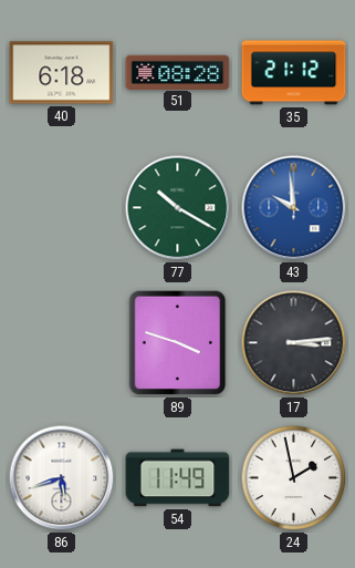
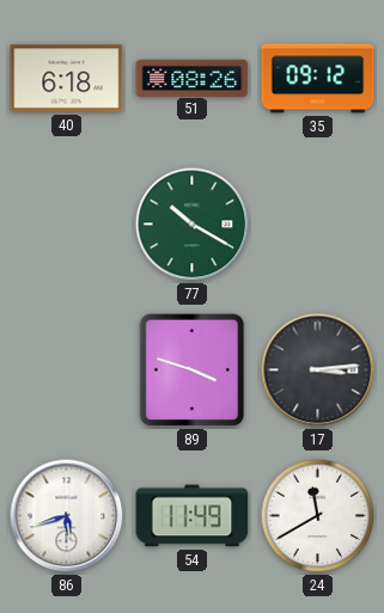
51: 08:28 -> 08:26 (193, 78)
35: 21:12 -> 09:12 (318, 79)
43: 9:59 -> none (294, 208)
24: 1:58 -> 11:40 (318, 516)
